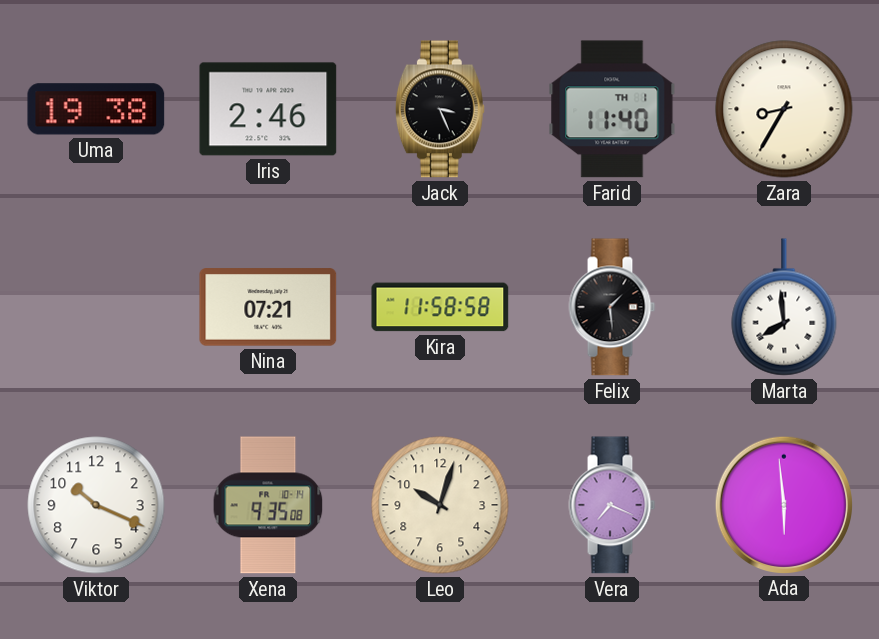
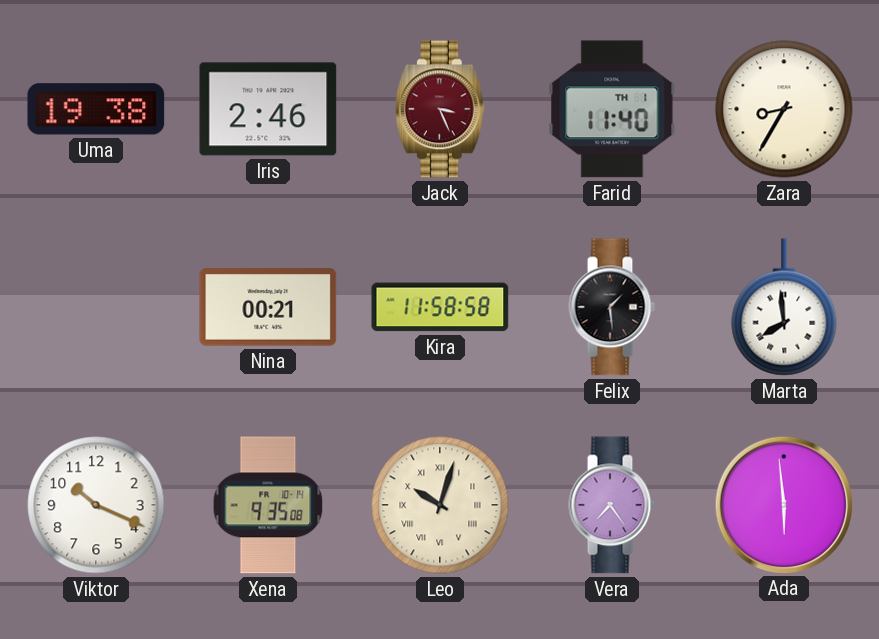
Jack dial: black -> burgundy (440, 109)
Nina: 07:21 -> 00:21 (268, 307)
Leo numerals: Arabic -> Roman (440, 505)
Vera: 7:19 -> 7:24 (612, 505)
